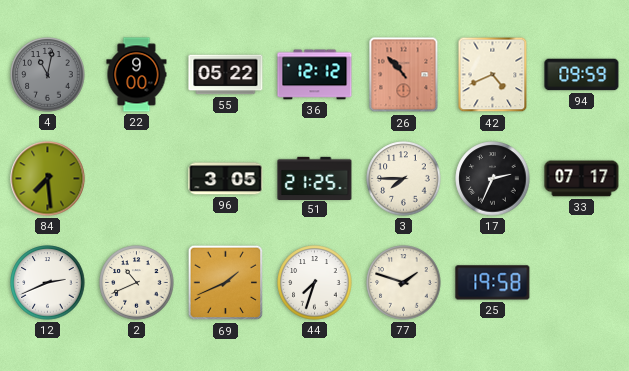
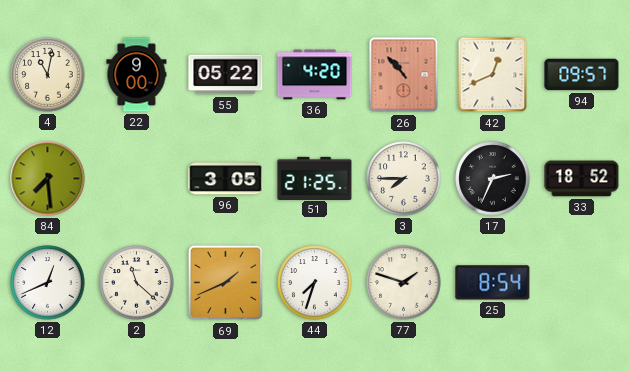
4 dial: grey -> cream (48, 75)
36: 12:12 -> 4:20 (315, 75)
42: 4:41 -> 12:41 (493, 75)
94: 09:59 -> 09:57 (582, 75)
33: 07:17 -> 18:52 (582, 179)
12: 2:41 -> 12:41 (48, 283)
2: 10:41 -> 11:22 (137, 283)
25: 19:58 -> 8:54 (493, 283)
